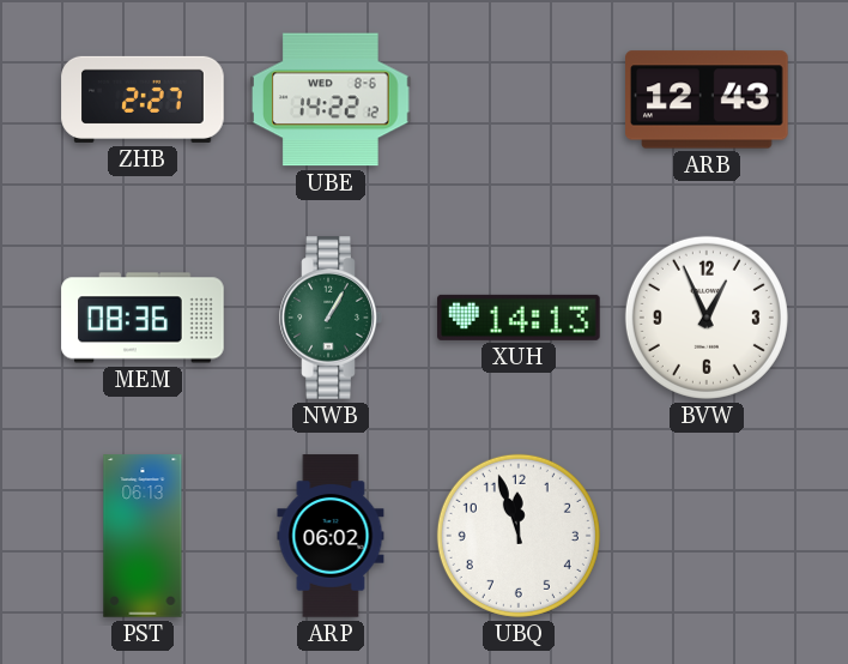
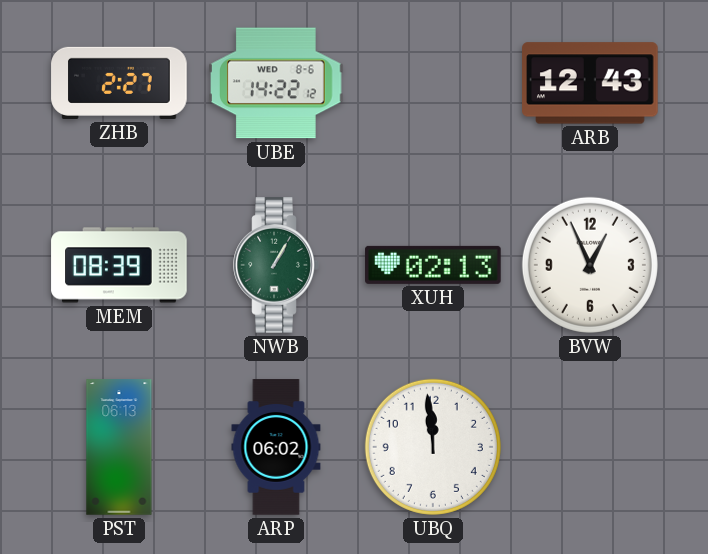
MEM: 08:36 -> 08:39 (119, 265)
XUH: 14:13 -> 02:13 (433, 265)
UBQ: 11:57 -> 11:59 (433, 447)
